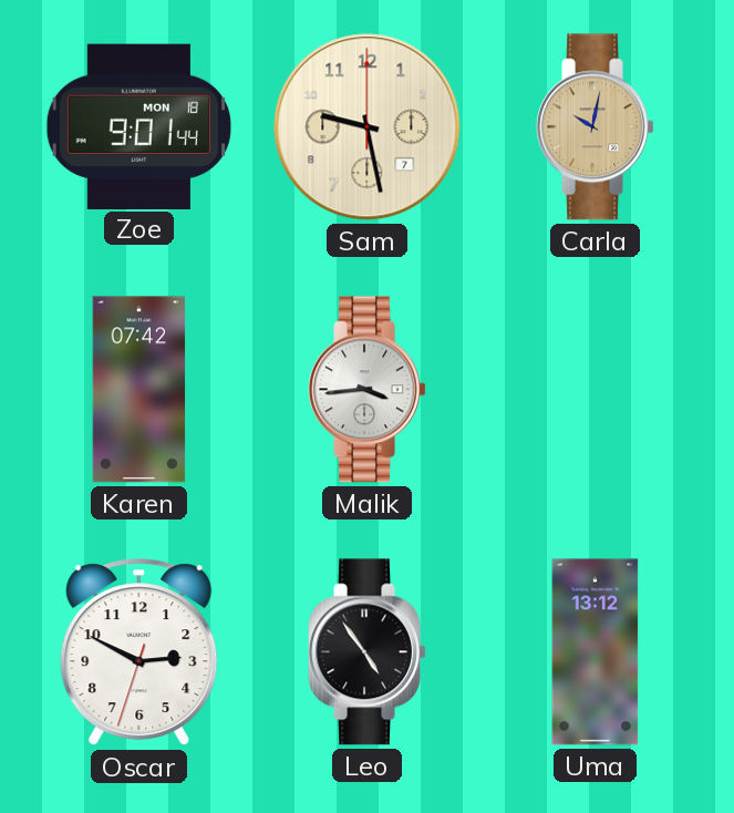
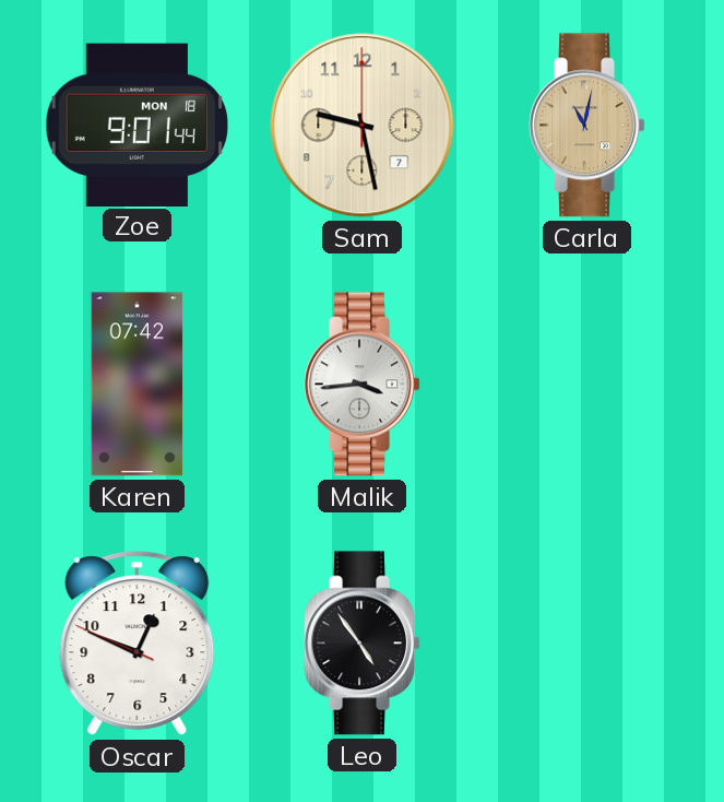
Carla: 10:02 -> 11:02 (586, 126)
Oscar: 2:49 -> 12:48 (138, 644)
Uma: 13:12 -> none (596, 652)
